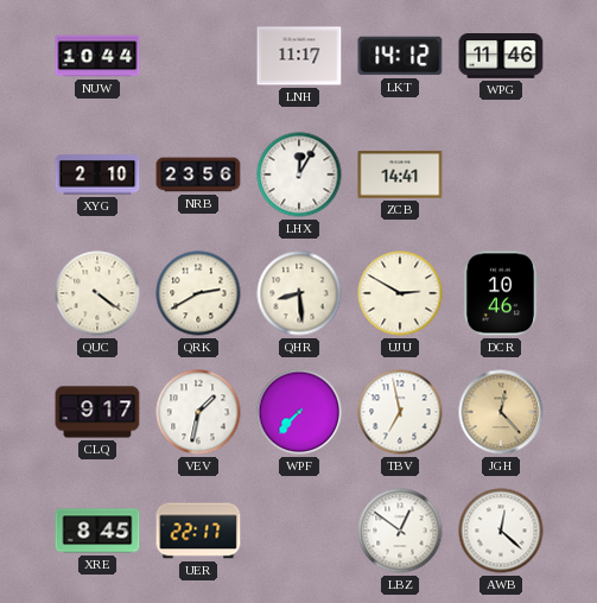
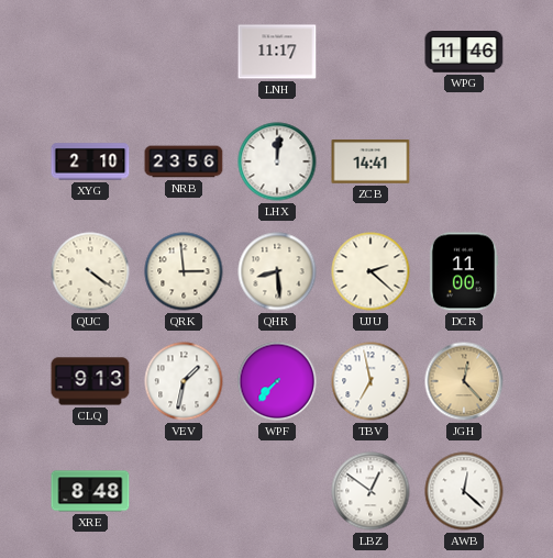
NUW: 10:44 -> none (97, 56)
LKT: 14:12 -> none (400, 56)
LHX: 12:05 -> 12:01 (277, 161)
QRK: 2:40 -> 2:59 (184, 271)
UJU: 2:50 -> 2:22 (370, 271)
DCR: 10:46 -> 11:00 (464, 271)
CLQ: 9:17 -> 9:13 (90, 381)
XRE: 8:45 -> 8:48 (90, 491)
UER: 22:17 -> none (198, 531)
